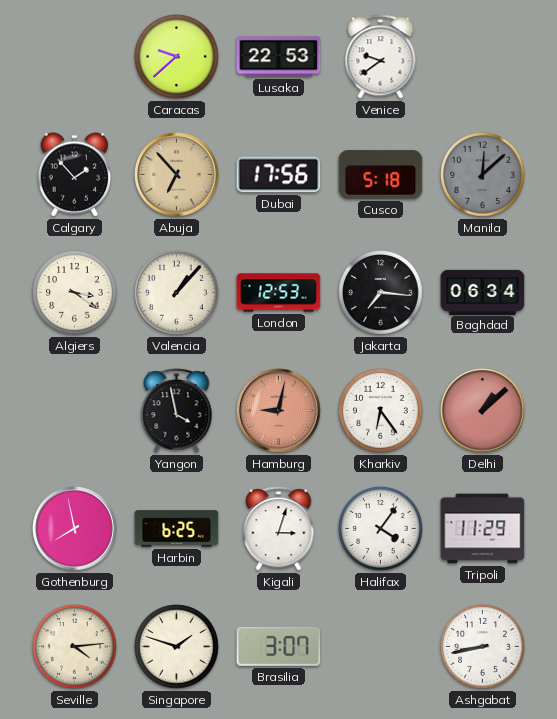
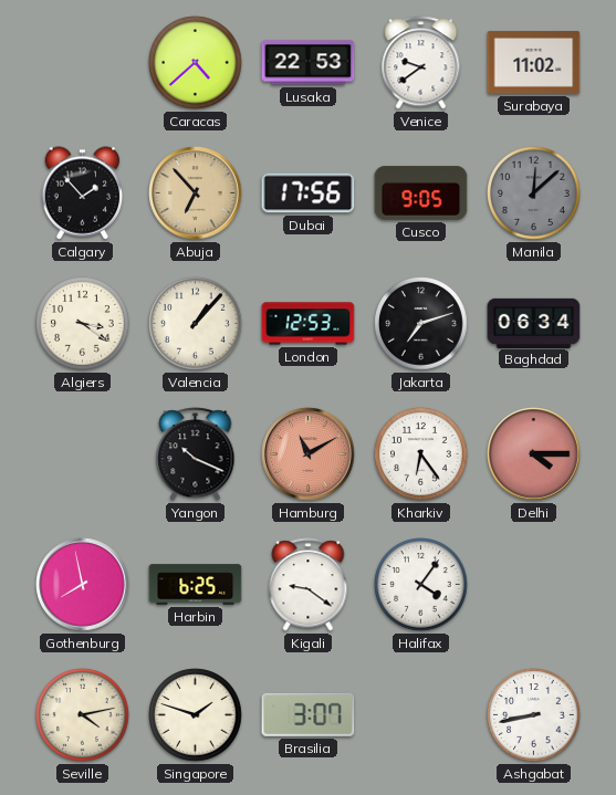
Caracas: 9:38 -> 4:38 (196, 63)
Surabaya: none -> 11:02 (534, 63)
Cusco: 5:18 -> 9:05 (421, 193)
Jakarta: 7:16 -> 7:12 (421, 324)
Yangon: 3:58 -> 10:19 (196, 454)
Hamburg: 9:02 -> 11:10 (309, 454)
Delhi: 1:08 -> 4:15 (534, 454)
Kigali: 3:03 -> 9:21 (309, 585)
Tripoli: 11:29 -> none (483, 529)
Seville: 4:14 -> 4:13 (83, 715)
